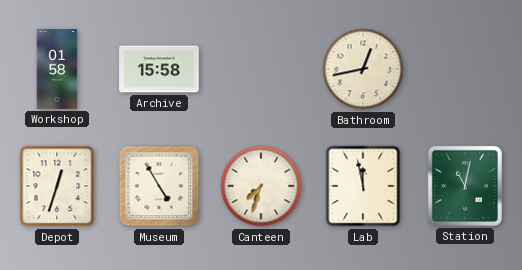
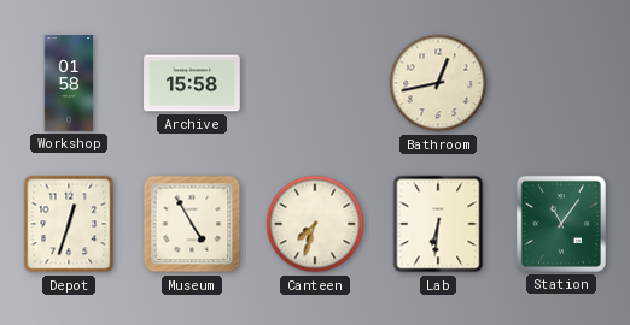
Lab: 11:58 -> 6:31 (438, 224)
Station: 11:02 -> 11:06 (561, 224)
